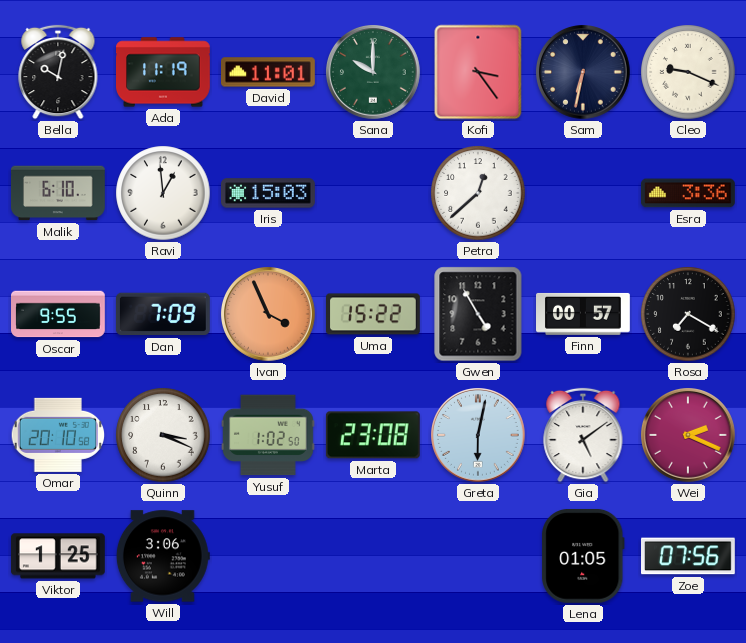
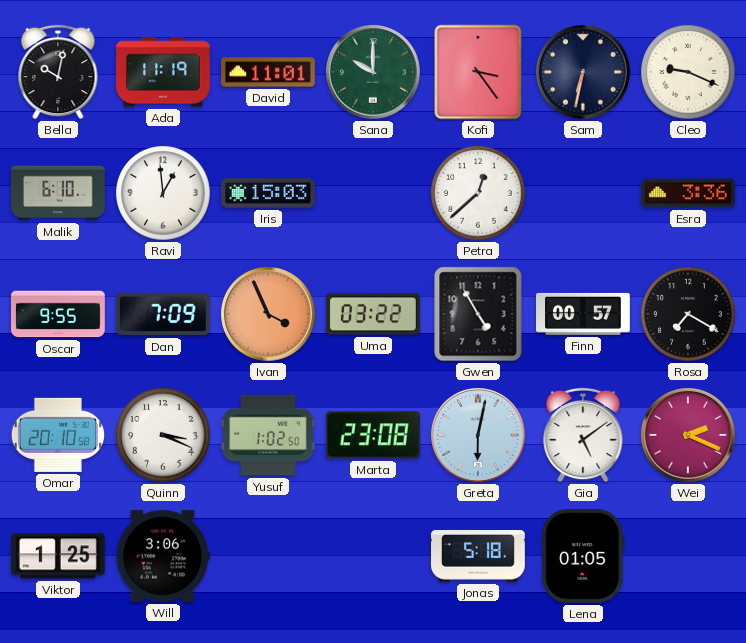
Uma: 15:22 -> 03:22 (374, 314)
Jonas: none -> 5:18 (479, 557)
Zoe: 07:56 -> none (689, 556)
